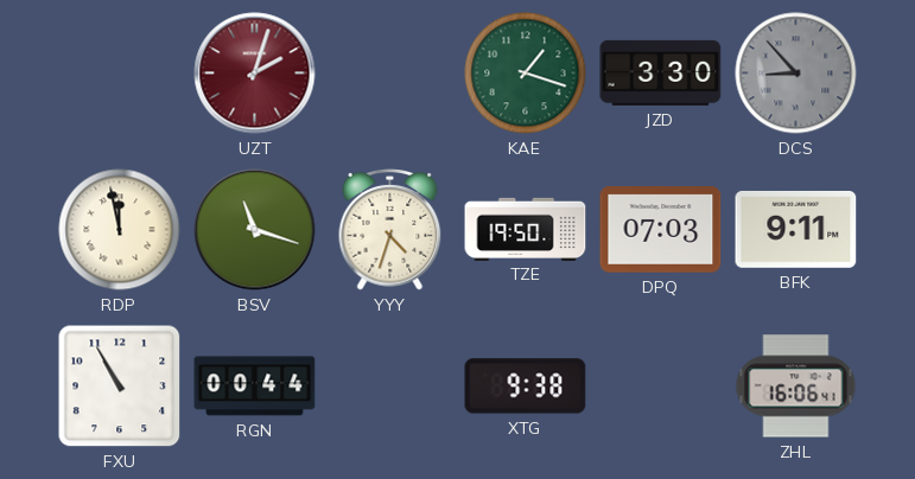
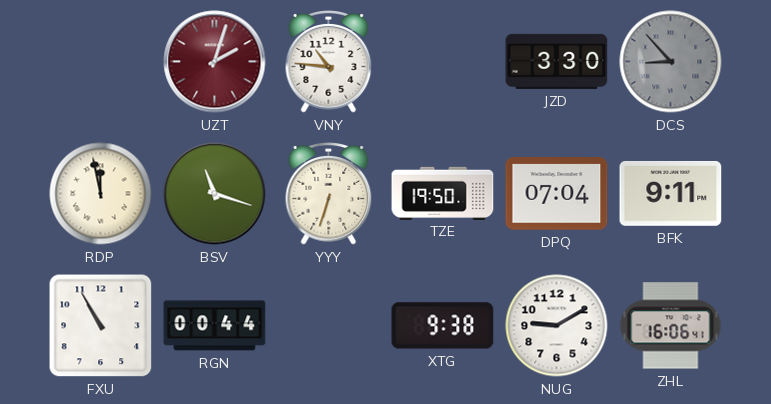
VNY: none -> 10:46 (329, 62)
KAE: 1:18 -> none (526, 74)
YYY: 4:33 -> 6:33 (329, 194)
DPQ: 07:03 -> 07:04 (557, 194)
NUG: none -> 9:10 (557, 326)
